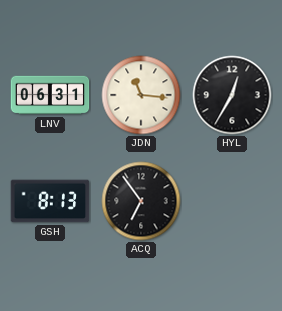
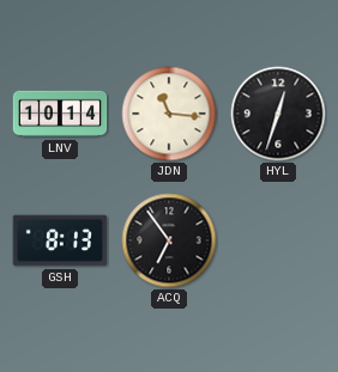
LNV: 06:31 -> 10:14 (60, 114)
HYL: 12:35 -> 12:33 (278, 114)
